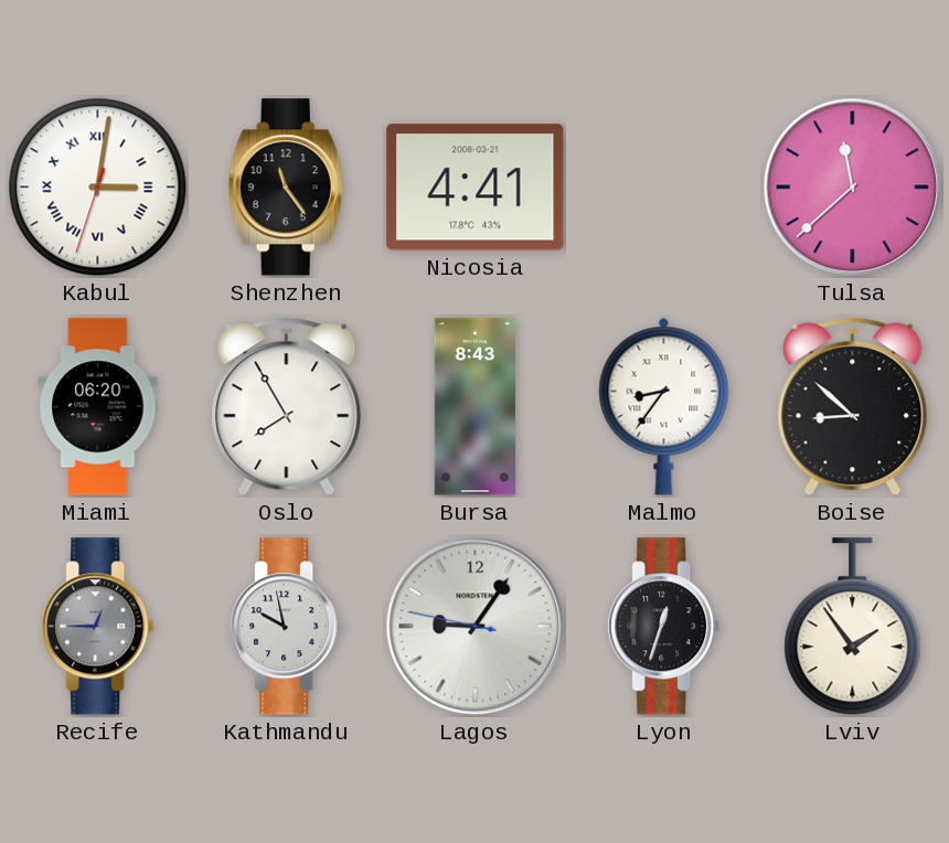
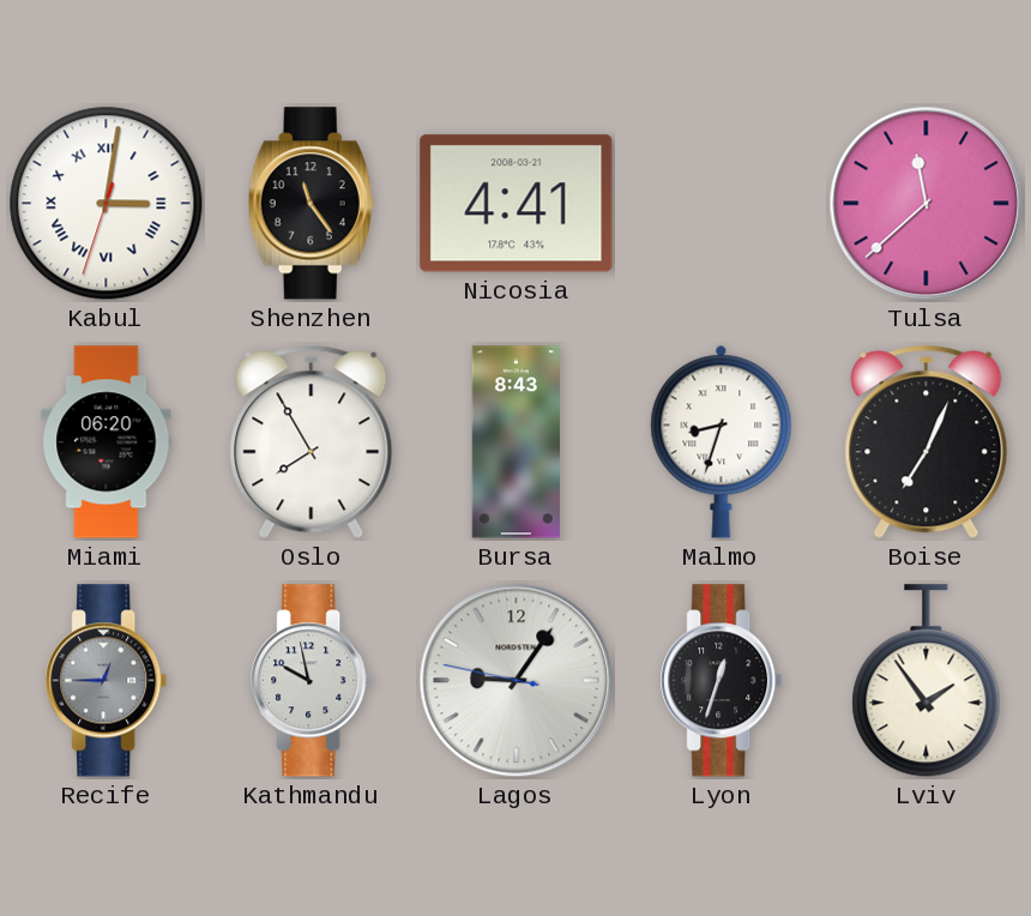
Malmo: 8:36 -> 8:33 (722, 441)
Boise: 8:52 -> 7:04 (927, 442)
